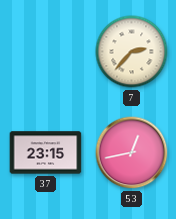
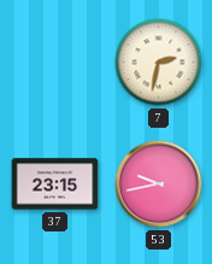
7: 2:37 -> 2:32 (159, 63)
53: 12:43 -> 9:43 (159, 184)
